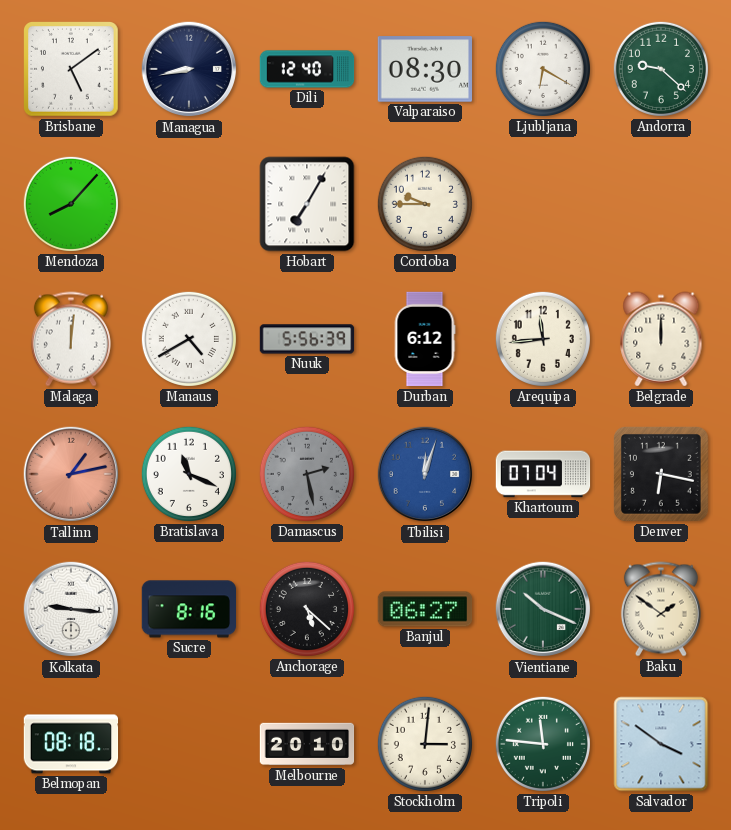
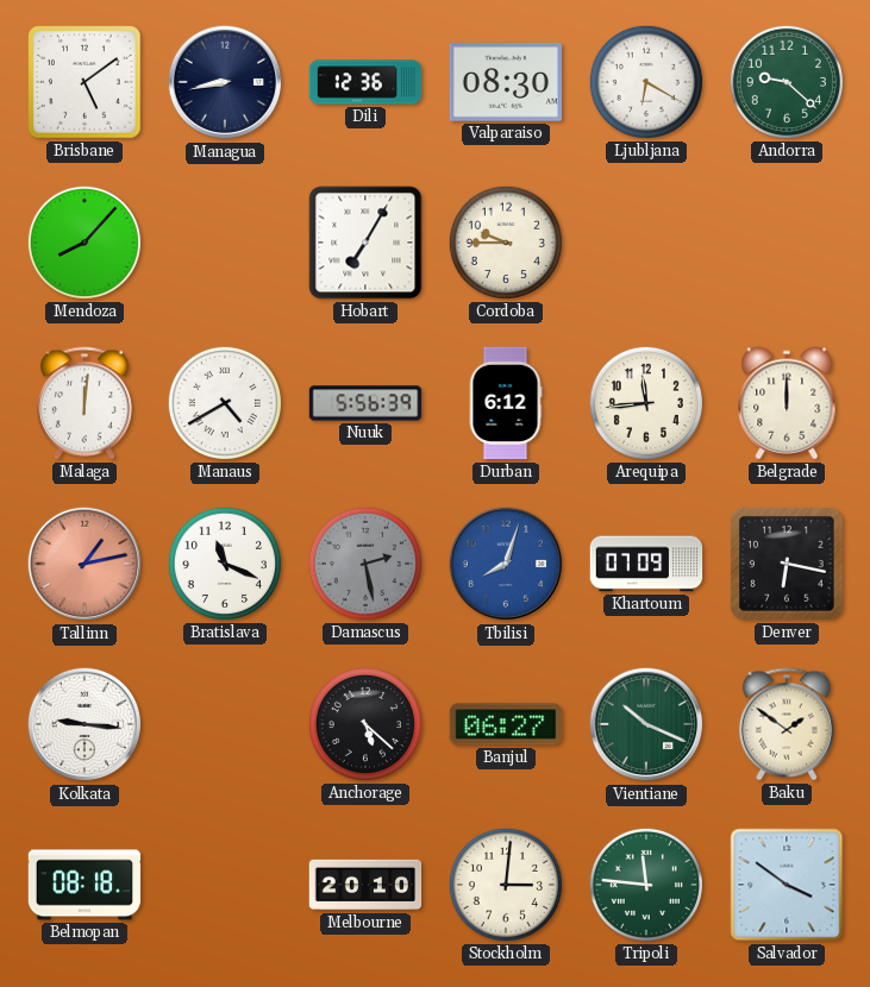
Dili: 12:40 -> 12:36 (365, 82)
Tbilisi: 12:03 -> 8:03 (506, 564)
Khartoum: 07:04 -> 07:09 (646, 564)
Sucre: 8:16 -> none (189, 609)
